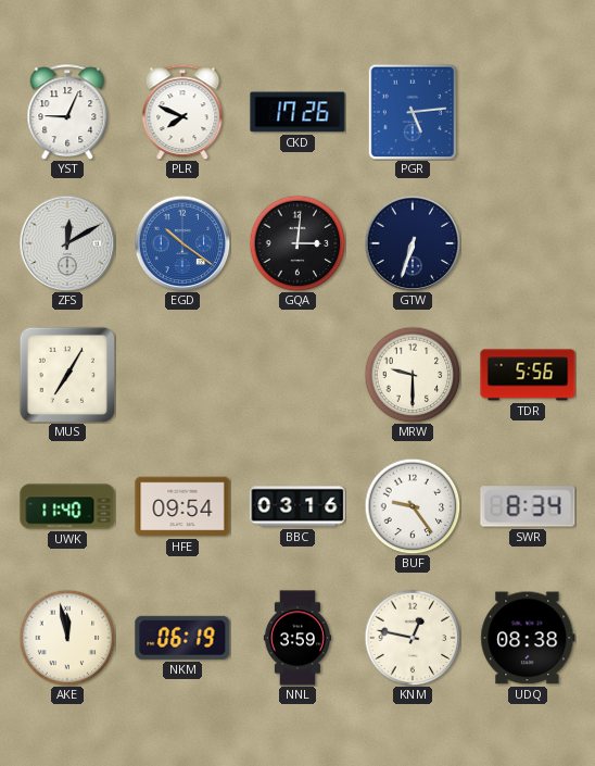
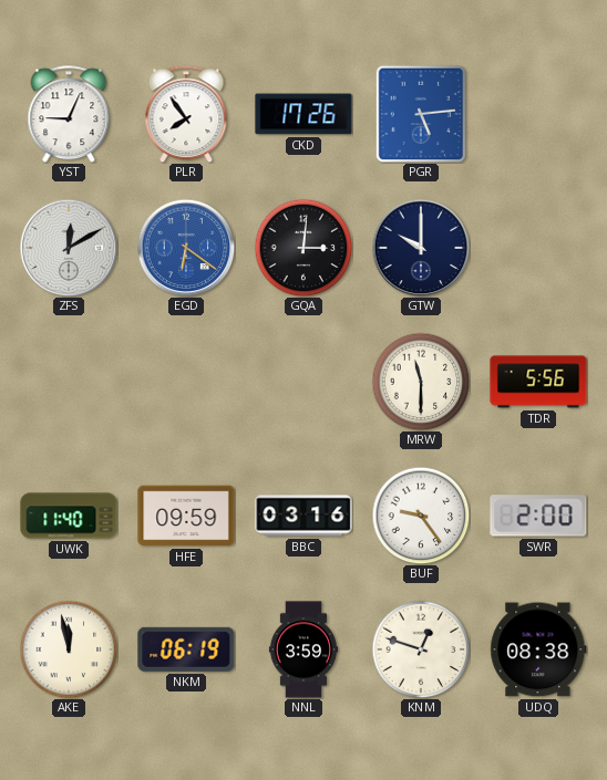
PLR: 7:49 -> 7:54 (186, 114)
EGD: 10:21 -> 6:21 (186, 248)
GTW: 6:33 -> 10:00 (421, 248)
MUS: 7:05 -> none (66, 374)
MRW: 9:30 -> 11:30 (421, 382)
HFE: 09:54 -> 09:59 (186, 516)
SWR: 8:34 -> 2:00 (538, 516)
KNM: 12:47 -> 12:48 (421, 649)
